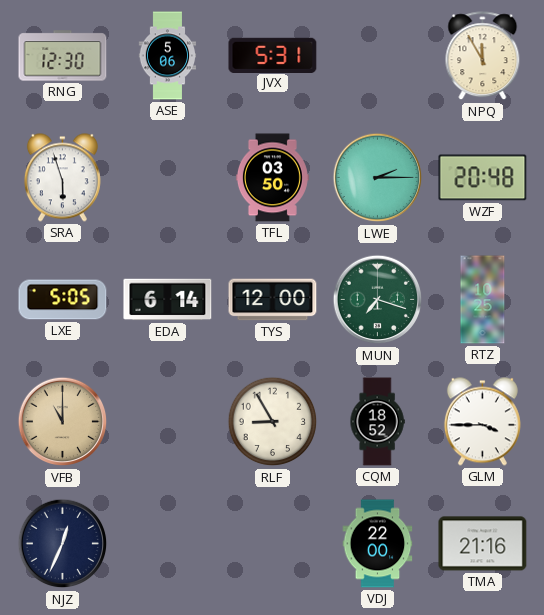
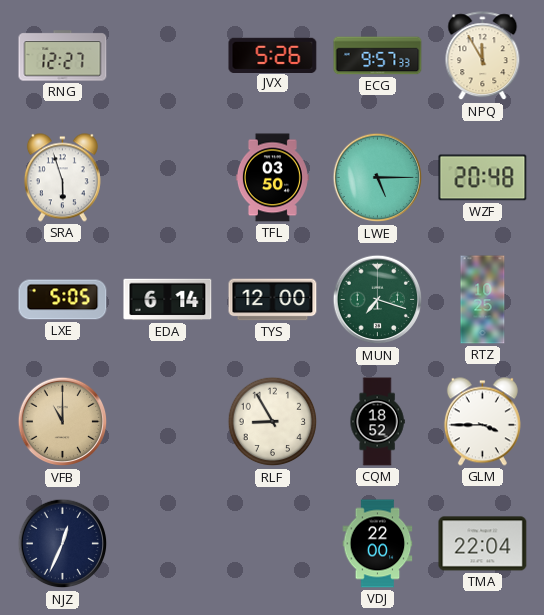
RNG: 12:30 -> 12:27 (63, 56)
ASE: 5:06 -> none (168, 56)
JVX: 5:31 -> 5:26 (273, 55)
ECG: none -> 9:57 (378, 56)
LWE: 2:15 -> 5:15 (378, 178)
TMA: 21:16 -> 22:04 (483, 544)
